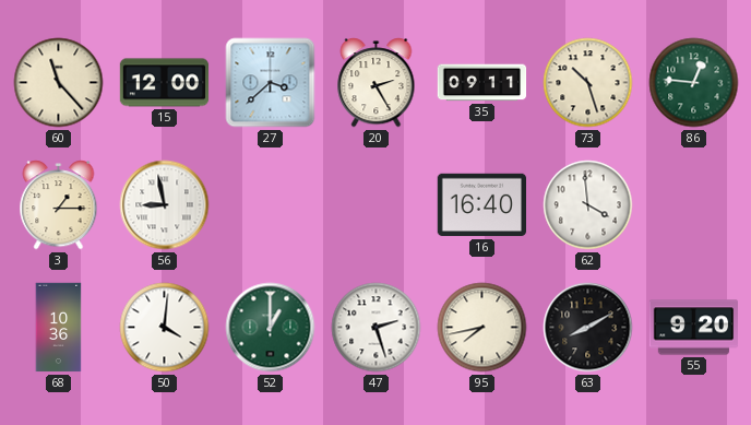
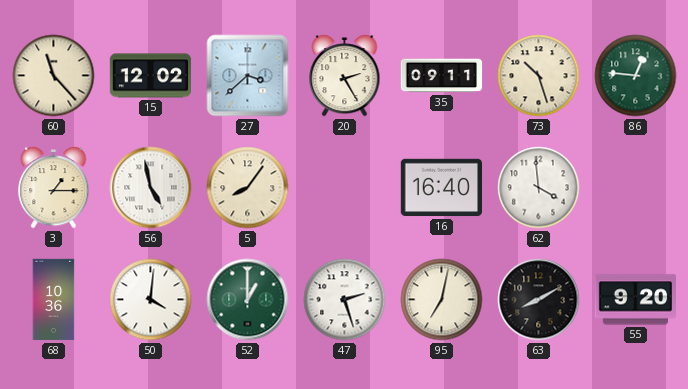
15: 12:00 -> 12:02 (151, 76)
56: 8:58 -> 4:58 (151, 188)
5: none -> 8:06 (248, 188)
95: 7:43 -> 7:02 (442, 300)
